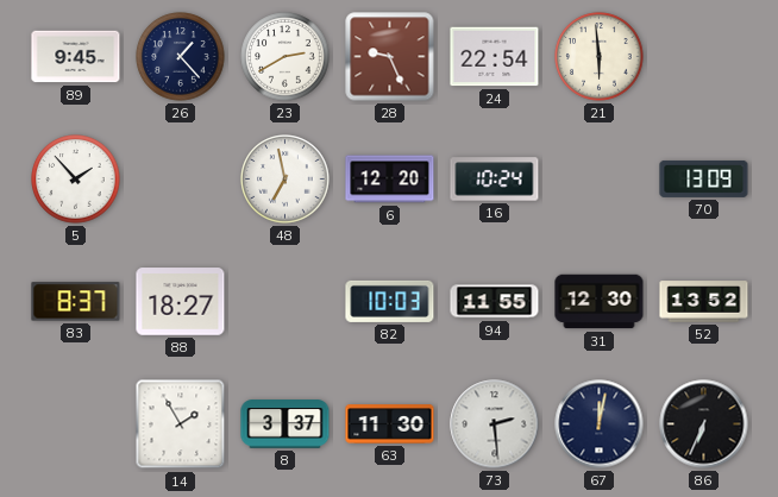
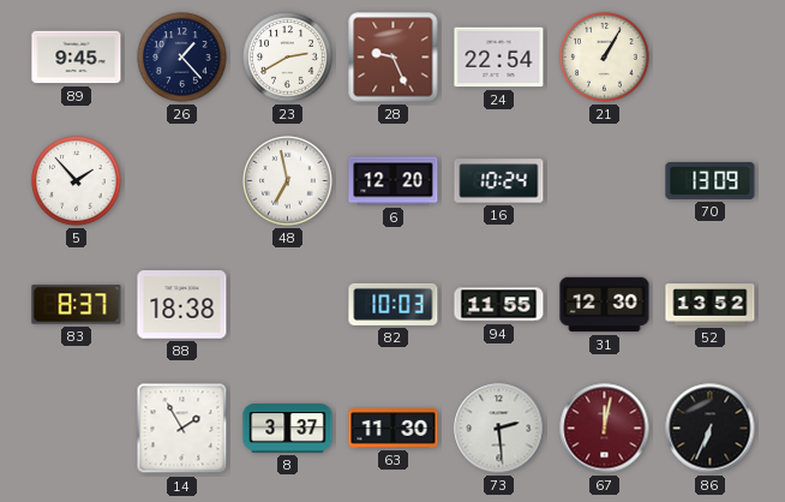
21: 5:59 -> 1:05 (605, 58)
88: 18:27 -> 18:38 (182, 305)
67 dial: navy -> burgundy (605, 429)
